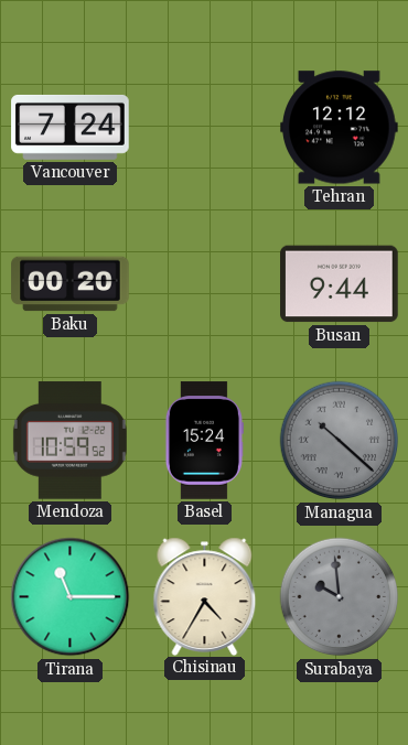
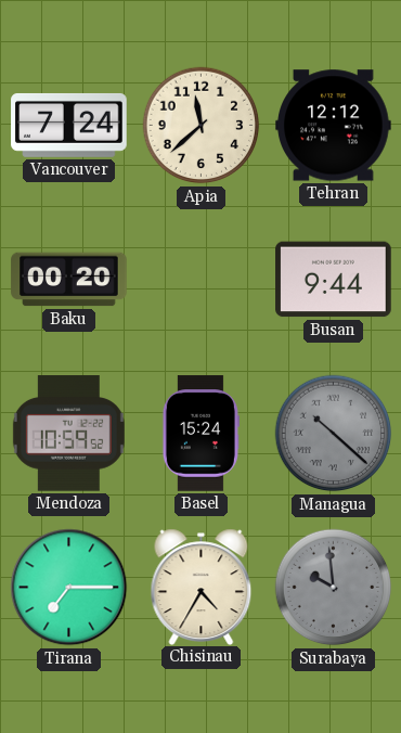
Apia: none -> 11:38 (202, 126)
Tirana: 11:15 -> 7:15 (69, 588)
